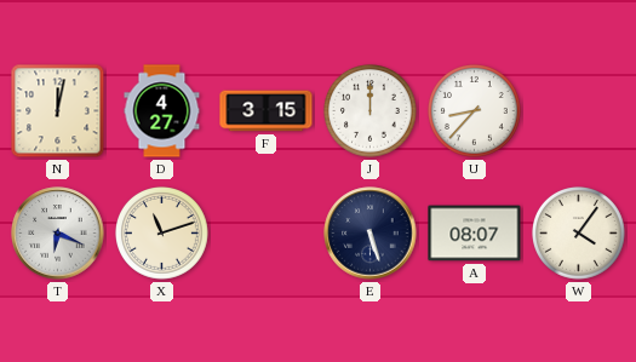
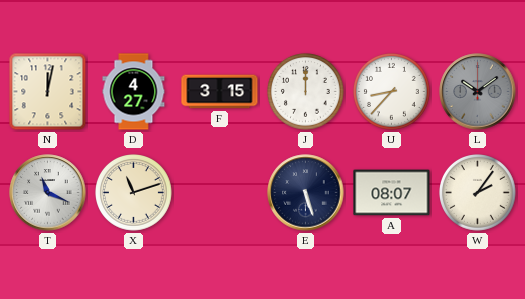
L: none -> 10:09 (478, 92)
T: 6:19 -> 11:19 (48, 193)
W: 4:06 -> 2:06 (478, 193)
